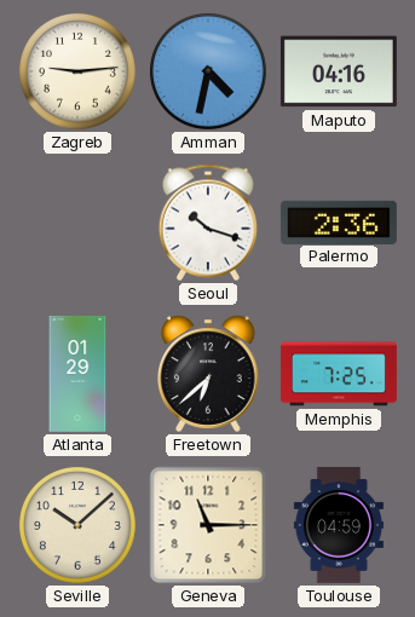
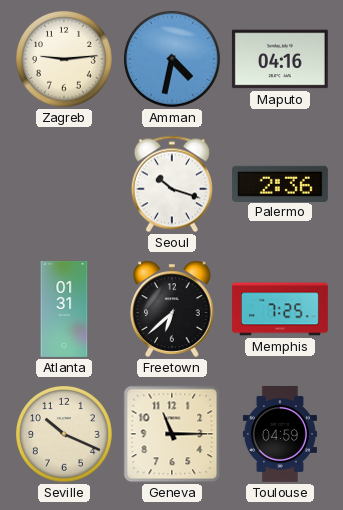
Atlanta: 01:29 -> 01:31 (64, 310)
Seville: 10:08 -> 10:19 (64, 434)
